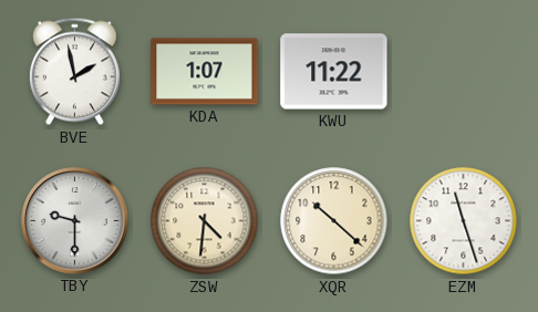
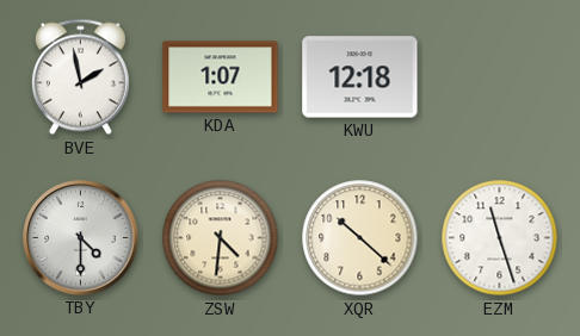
KWU: 11:22 -> 12:18 (360, 77)
TBY: 9:30 -> 4:30 (81, 238)
